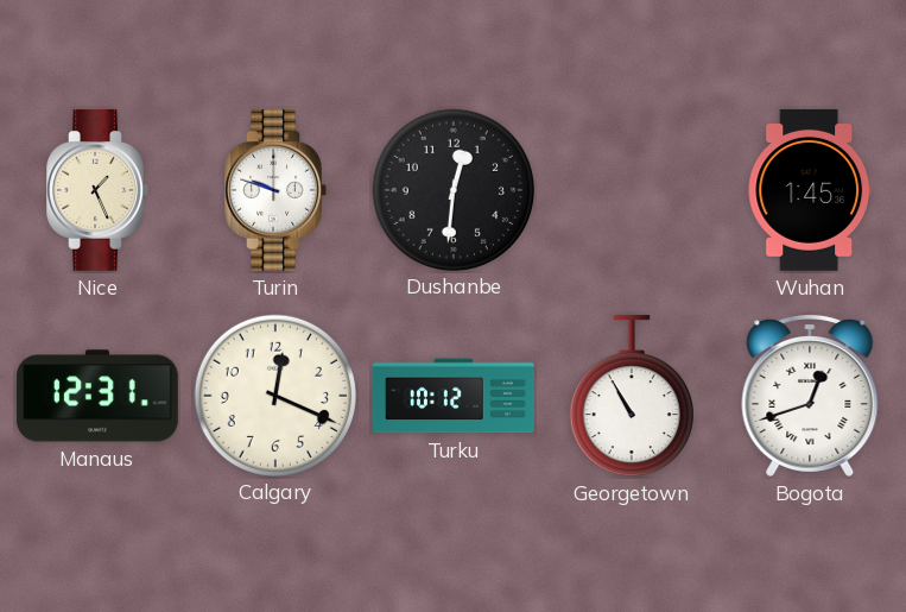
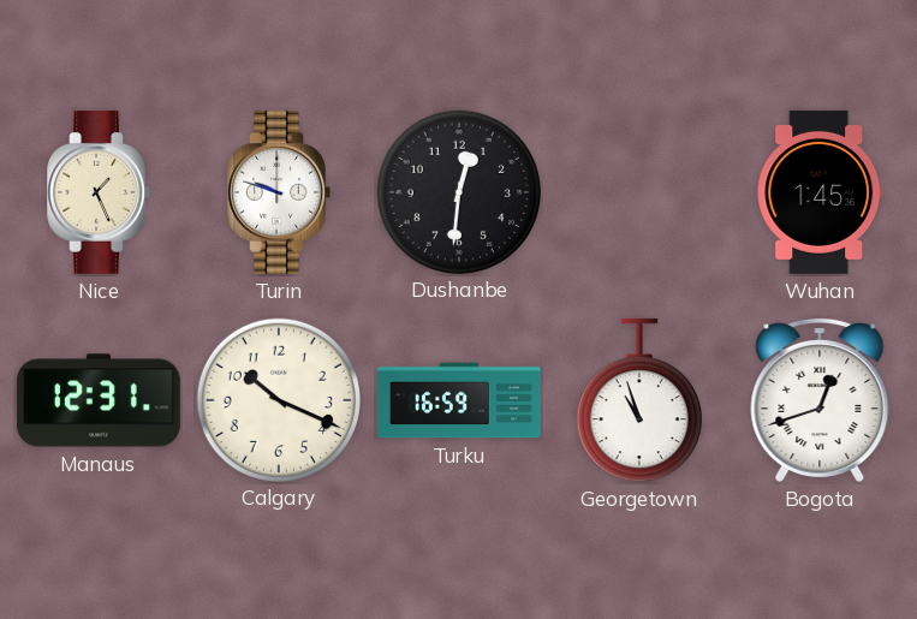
Calgary: 12:19 -> 10:19 (278, 399)
Turku: 10:12 -> 16:59 (459, 400)
Georgetown: 10:55 -> 10:57 (639, 400)
